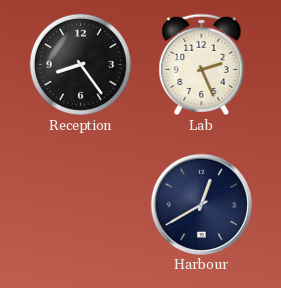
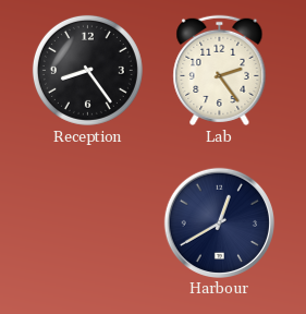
Lab: 2:26 -> 2:24 (220, 70)
